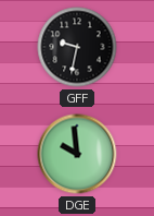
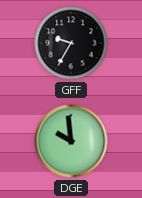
GFF: 9:32 -> 9:35 (71, 43)
